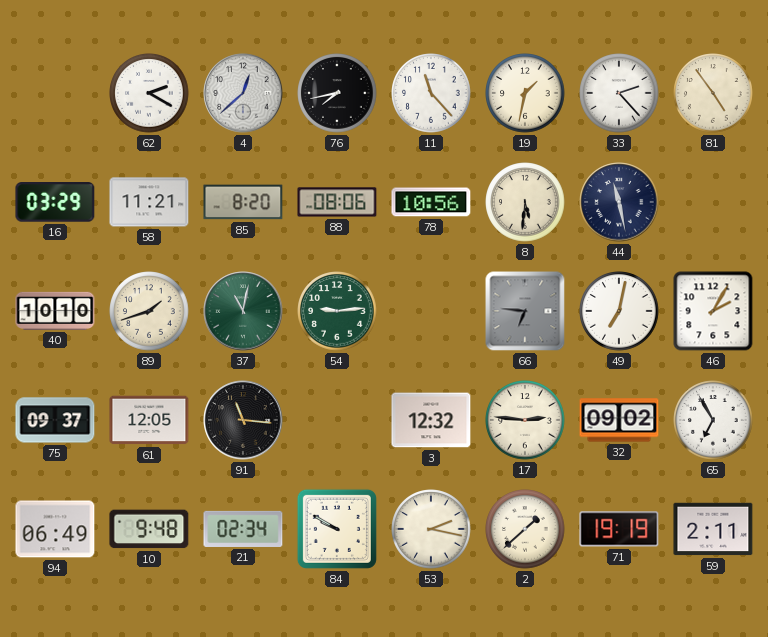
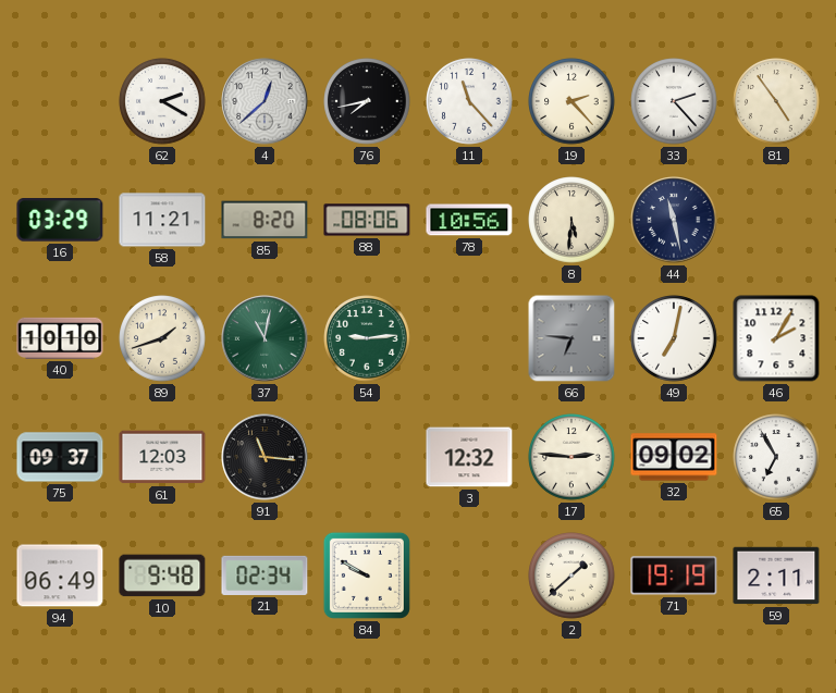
19: 1:32 -> 2:23 (571, 101)
61: 12:05 -> 12:03 (162, 457)
53: 2:17 -> none (431, 529)
